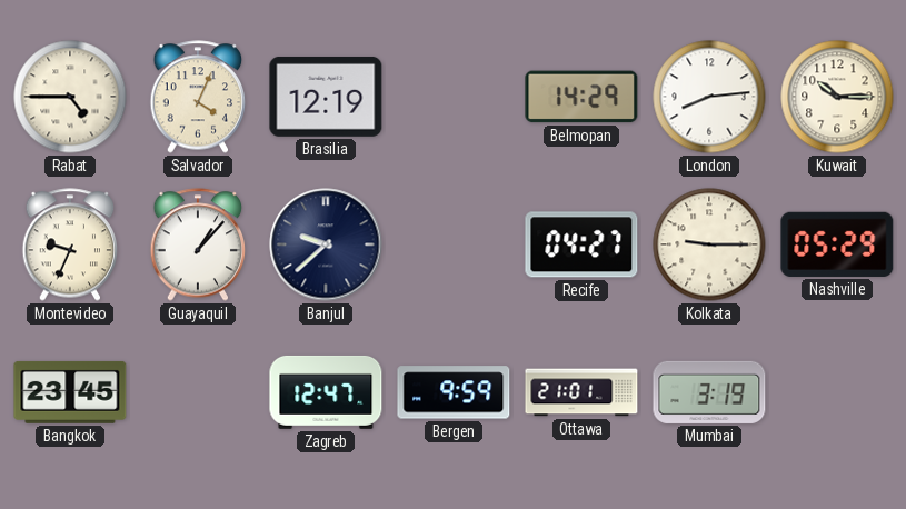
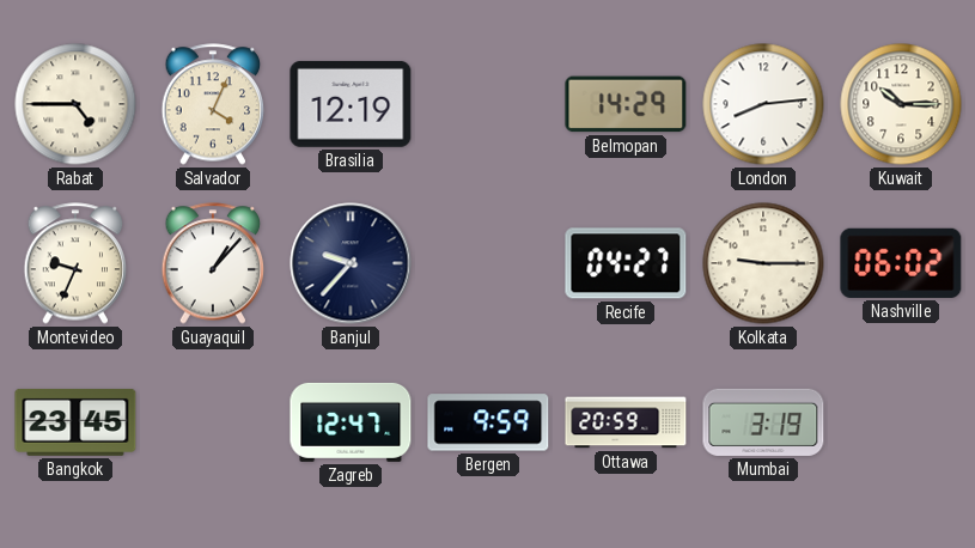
Banjul: 9:38 -> 9:37 (351, 263)
Nashville: 05:29 -> 06:02 (901, 263)
Ottawa: 21:01 -> 20:59 (626, 422)
